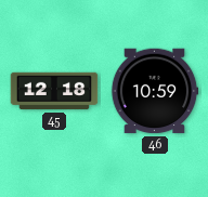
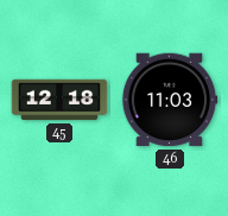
46: 10:59 -> 11:03 (170, 100)
